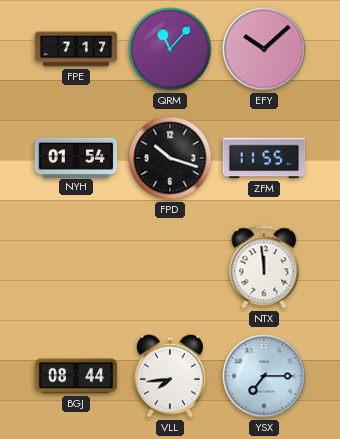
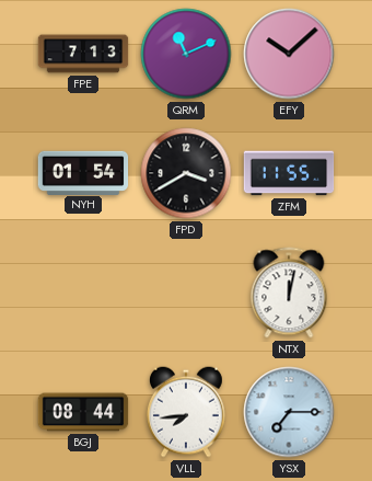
FPE: 7:17 -> 7:13 (83, 54)
QRM: 11:07 -> 11:11 (186, 54)
FPD: 10:18 -> 3:40 (186, 173)
NTX: 11:59 -> 12:02 (289, 293)
